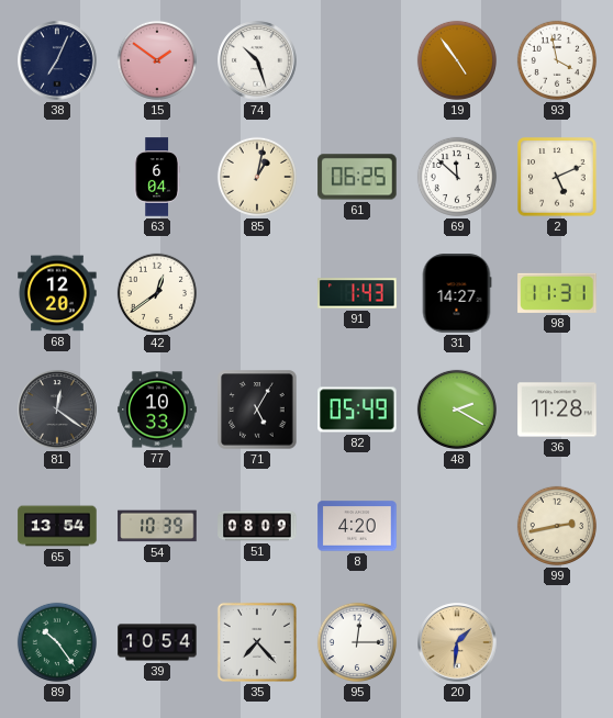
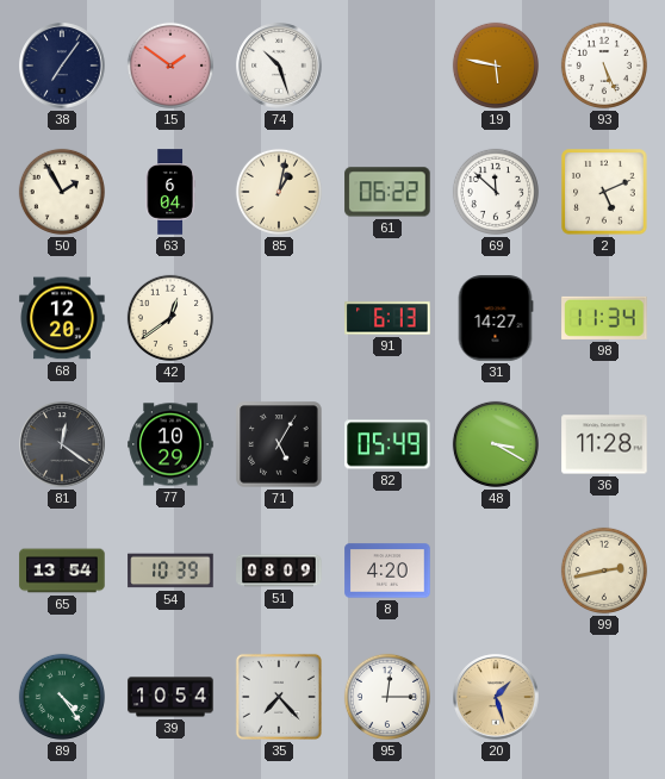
38: 7:04 -> 7:06 (62, 66)
19: 4:54 -> 5:47 (496, 66)
93: 3:58 -> 5:26 (604, 66)
50: none -> 1:55 (62, 192)
61: 06:25 -> 06:22 (387, 192)
91: 1:43 -> 6:13 (387, 318)
98: 11:31 -> 11:34 (604, 318)
77: 10:33 -> 10:29 (170, 444)
48: 2:20 -> 3:20 (496, 444)
89: 10:24 -> 4:24 (62, 697)
20: 1:31 -> 1:27 (496, 697)
